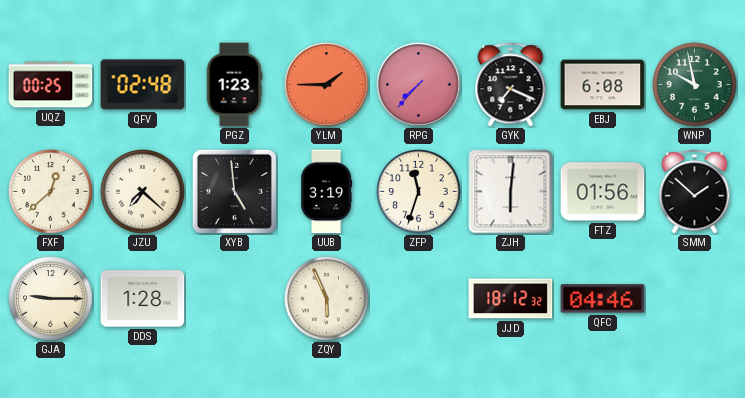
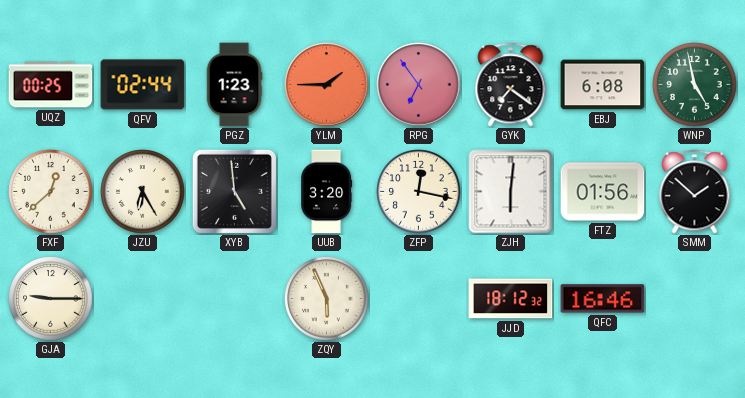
QFV: 02:48 -> 02:44 (143, 85)
RPG: 7:37 -> 6:54 (419, 85)
GYK: 7:19 -> 7:21 (511, 85)
WNP: 9:58 -> 4:58 (695, 85)
JZU: 7:22 -> 6:25 (143, 192)
UUB: 3:19 -> 3:20 (327, 192)
ZFP: 11:33 -> 12:17 (419, 192)
DDS: 1:28 -> none (143, 299)
QFC: 04:46 -> 16:46 (603, 299)
